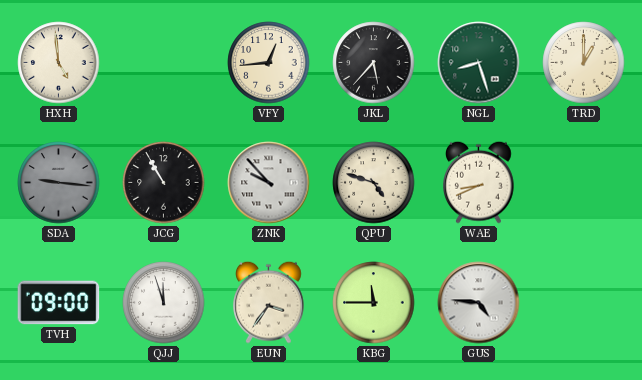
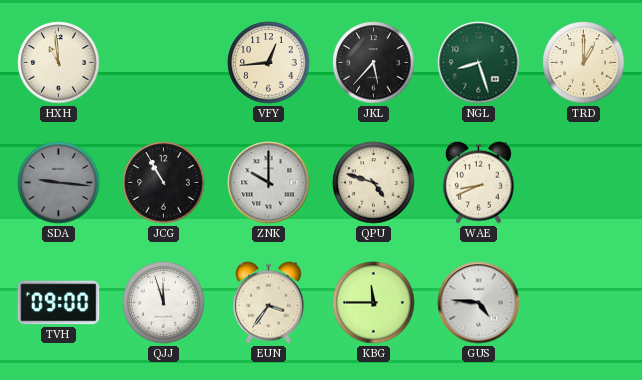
HXH: 4:59 -> 10:59 (59, 63)
ZNK: 9:53 -> 10:00 (269, 183)
